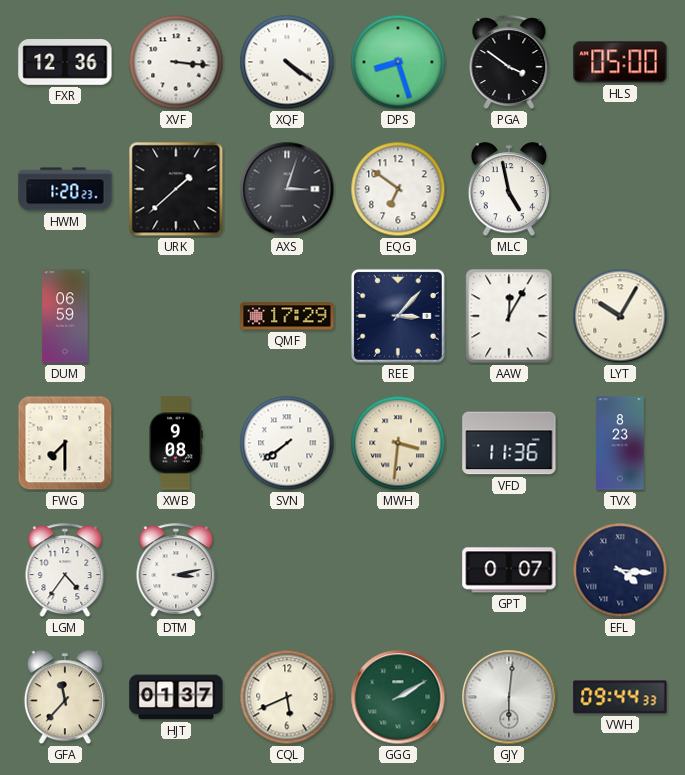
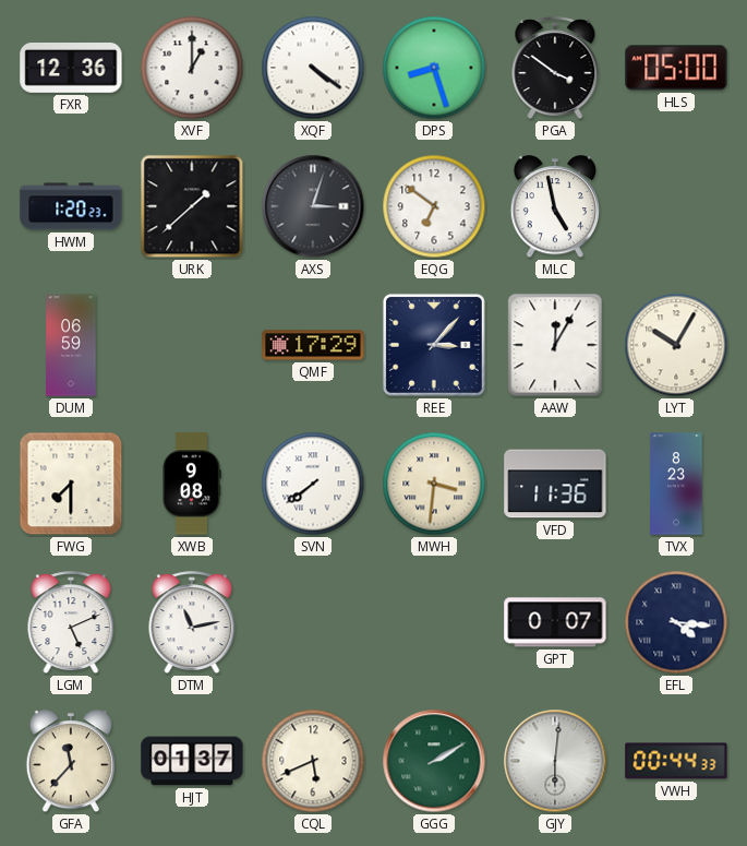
XVF: 3:16 -> 1:00 (192, 68)
LGM: 4:36 -> 5:11 (71, 623)
DTM: 3:13 -> 11:13 (192, 623)
VWH: 09:44 -> 00:44 (676, 761)
